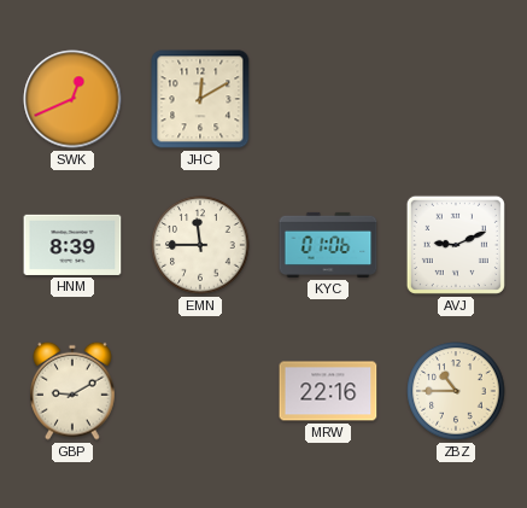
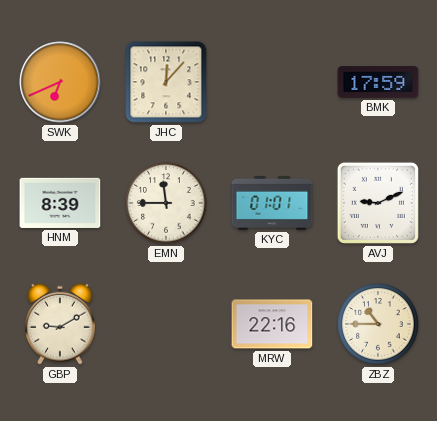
SWK: 12:41 -> 6:41 (60, 82)
JHC: 12:10 -> 12:07 (166, 82)
BMK: none -> 17:59 (378, 82)
KYC: 01:06 -> 01:01 (272, 203)
